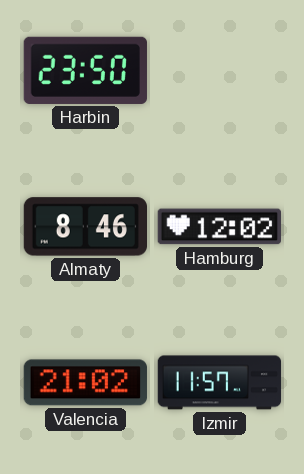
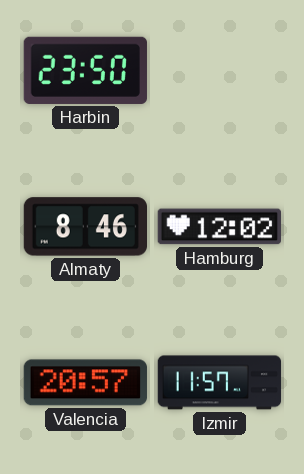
Valencia: 21:02 -> 20:57 (85, 383)
